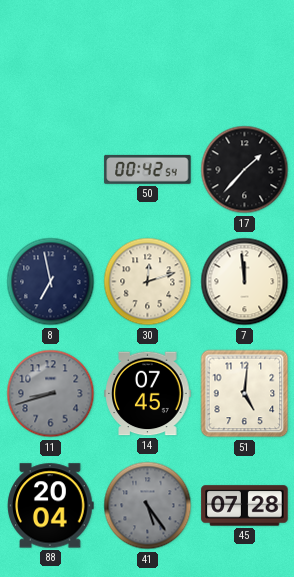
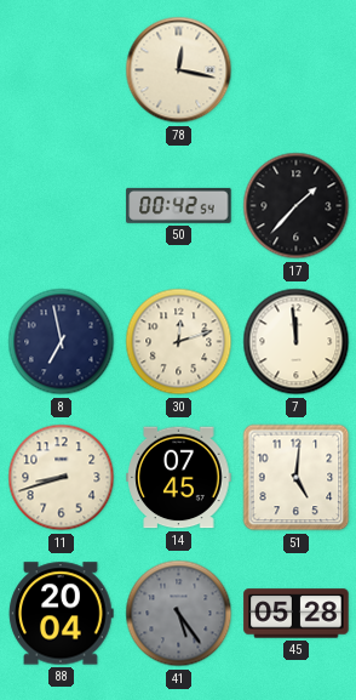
78: none -> 12:17 (179, 70)
11 dial: grey -> cream (62, 478)
45: 07:28 -> 05:28 (297, 614)
